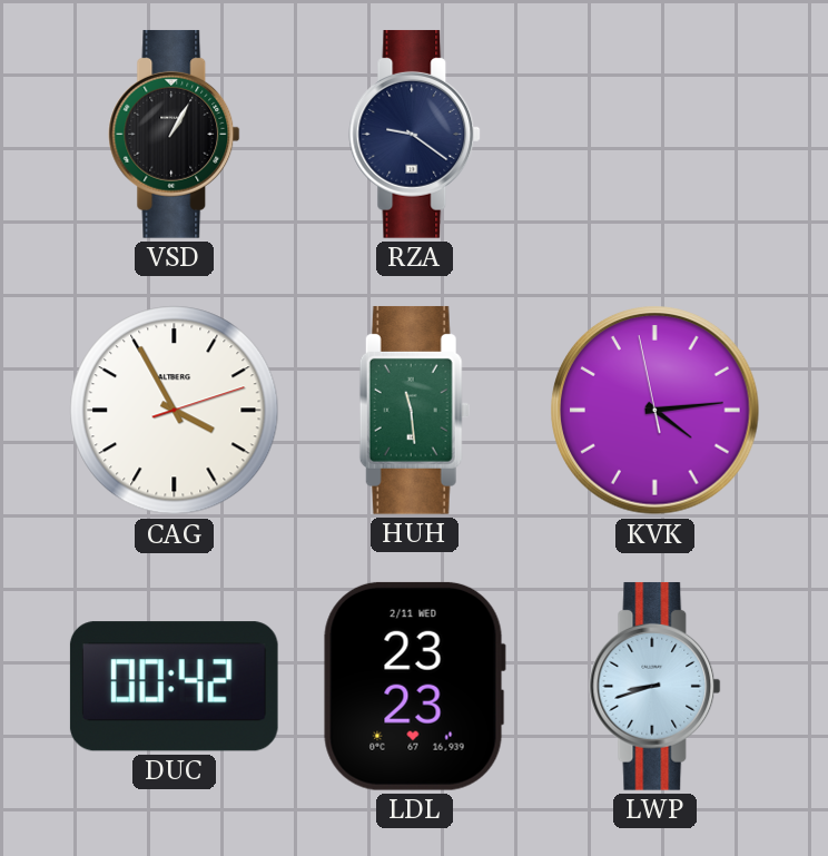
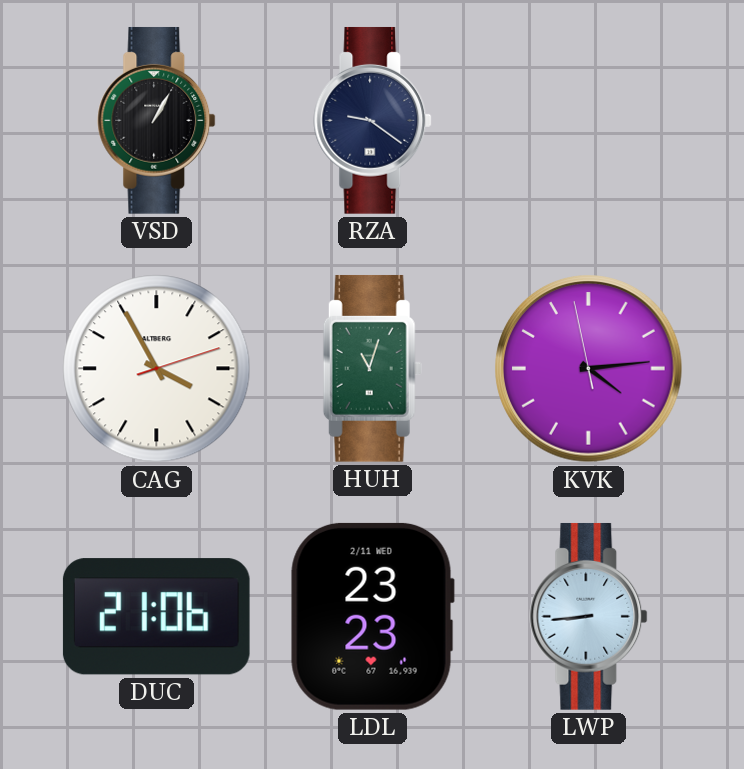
HUH: 11:29 -> 11:03 (372, 368)
DUC: 00:42 -> 21:06 (156, 617)
LWP: 8:42 -> 8:44 (589, 616)
